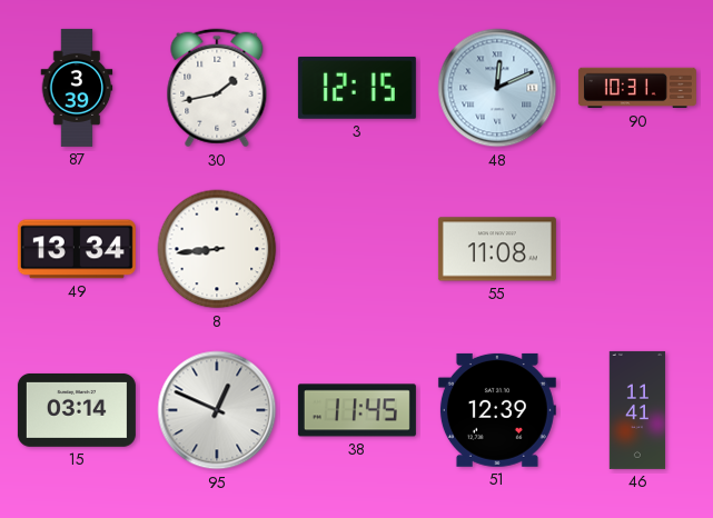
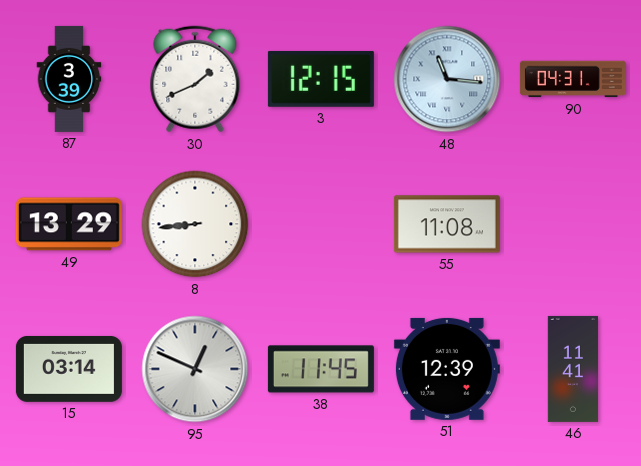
30: 1:43 -> 1:41 (195, 79)
48: 12:11 -> 11:16 (447, 79)
90: 10:31 -> 04:31 (573, 79)
49: 13:34 -> 13:29 (69, 224)
